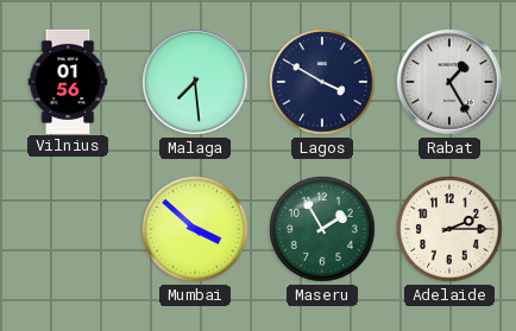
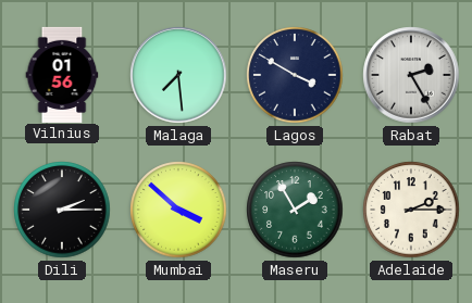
Rabat: 1:25 -> 2:25 (411, 75)
Dili: none -> 2:15 (62, 210)
